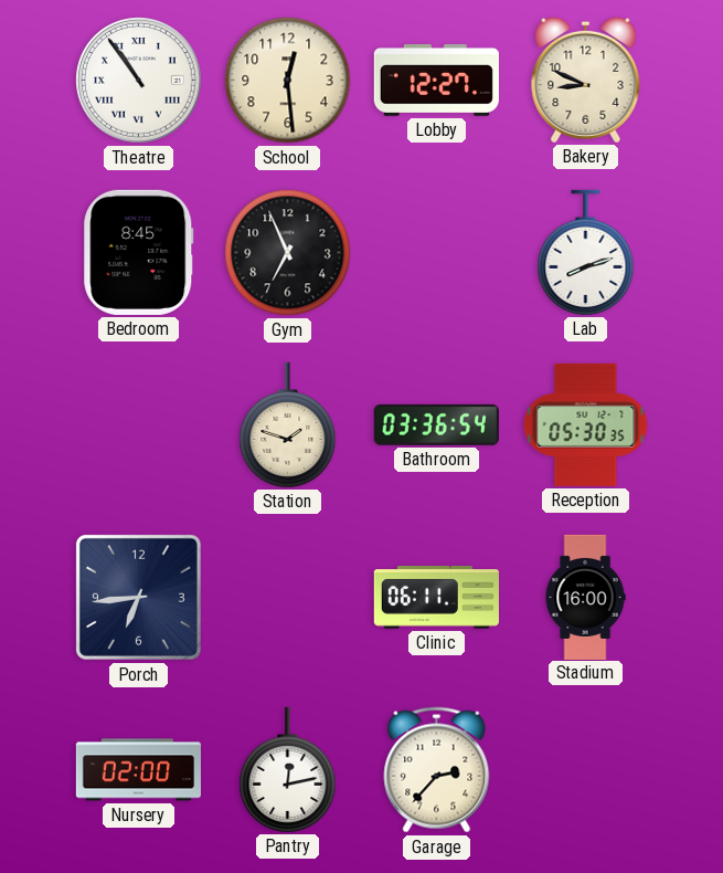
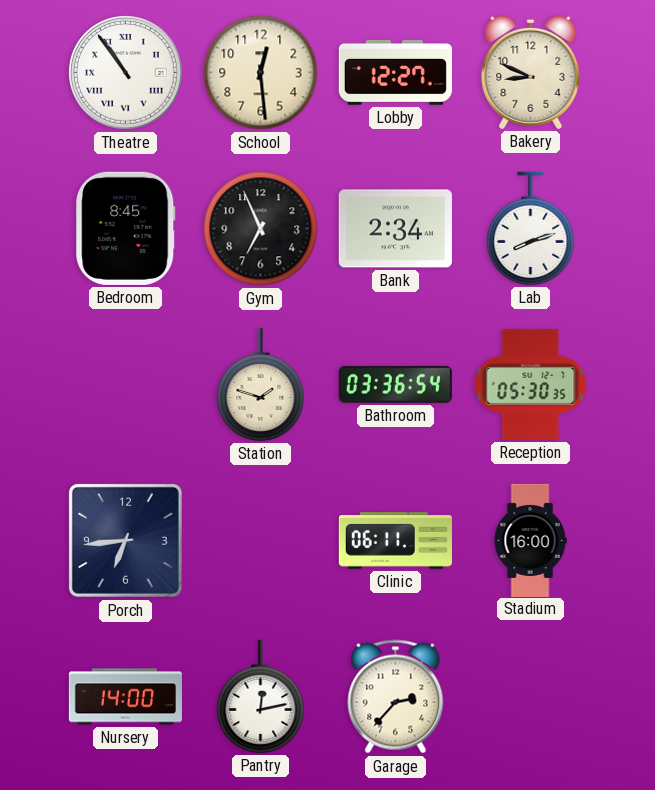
Bank: none -> 2:34 (395, 229)
Nursery: 02:00 -> 14:00 (125, 697)
